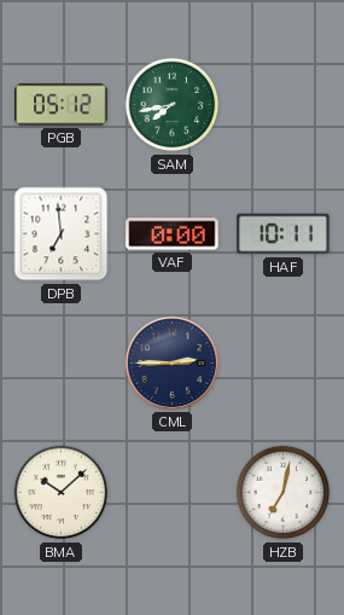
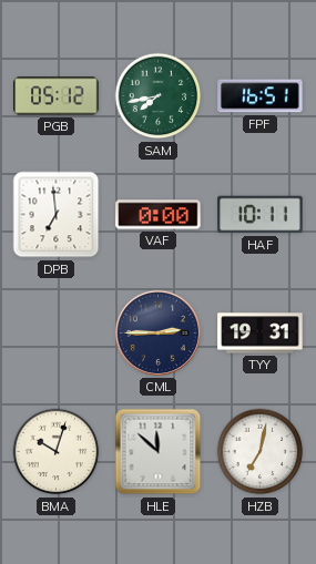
FPF: none -> 16:51 (261, 96)
TYY: none -> 19:31 (261, 334)
BMA: 10:08 -> 10:03 (57, 452)
HLE: none -> 11:52 (159, 452)
